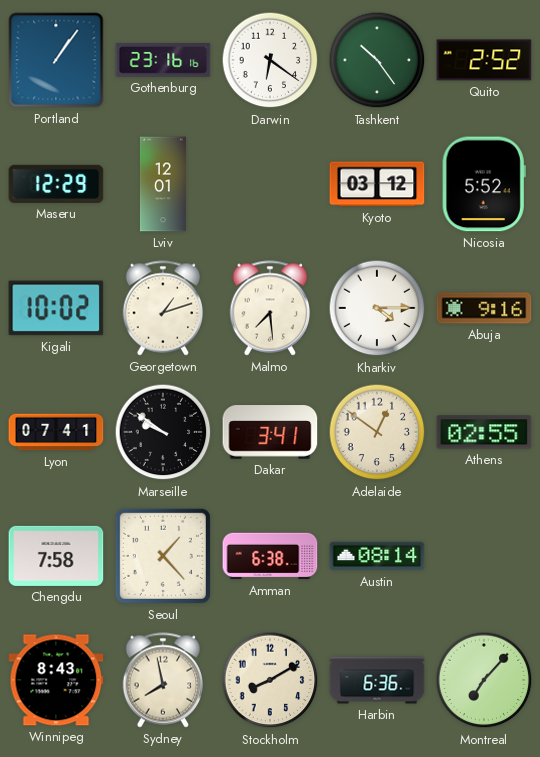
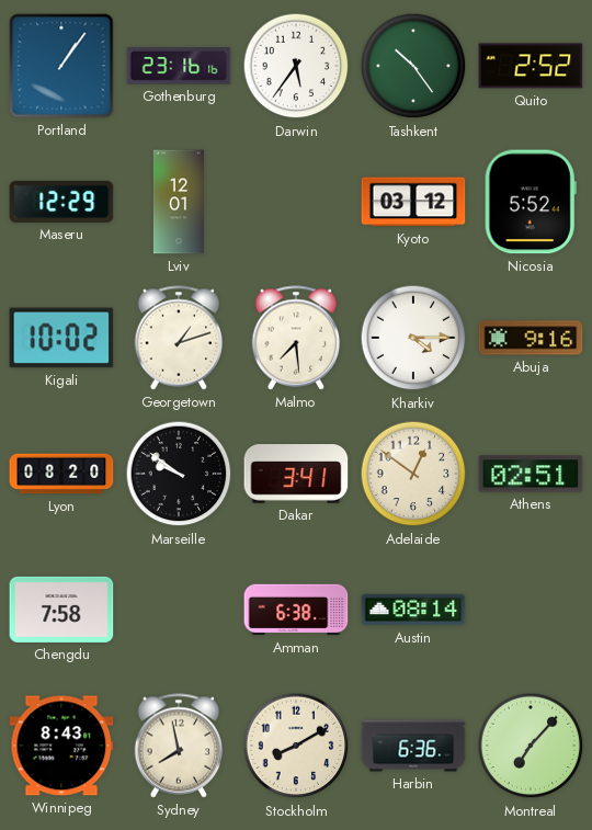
Darwin: 6:21 -> 5:36 (296, 66)
Lyon: 07:41 -> 08:20 (61, 474)
Athens: 02:55 -> 02:51 (531, 474)
Seoul: 1:23 -> none (163, 556)
